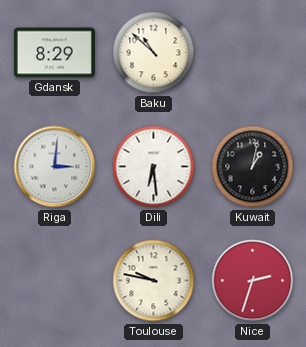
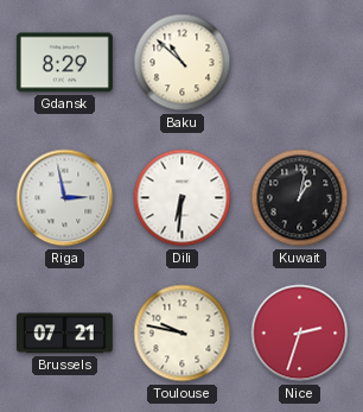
Riga: 3:01 -> 2:58 (65, 198)
Dili: 6:29 -> 6:31 (183, 198)
Brussels: none -> 07:21 (64, 334)
